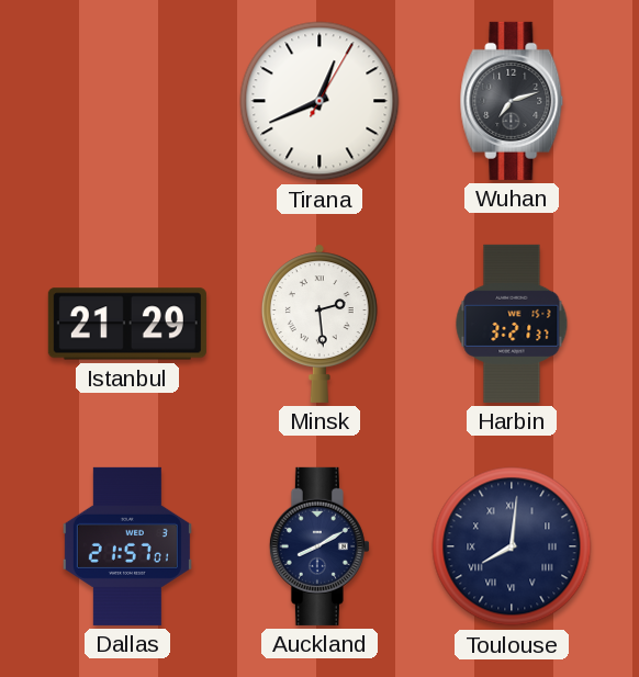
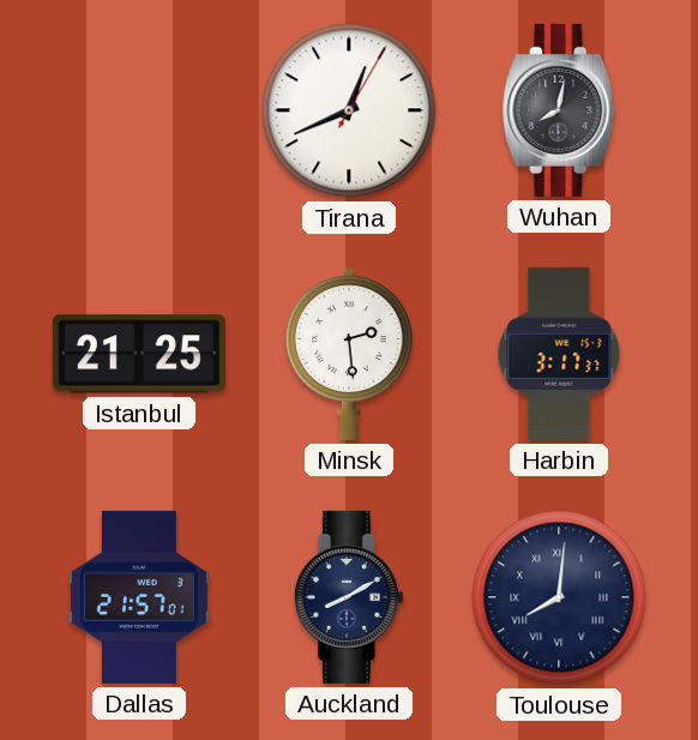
Wuhan: 7:12 -> 8:02 (559, 110)
Istanbul: 21:29 -> 21:25 (139, 354)
Harbin: 3:21 -> 3:17 (559, 354)
